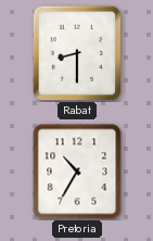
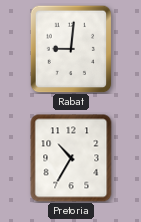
Rabat: 8:30 -> 9:01 (71, 49)
